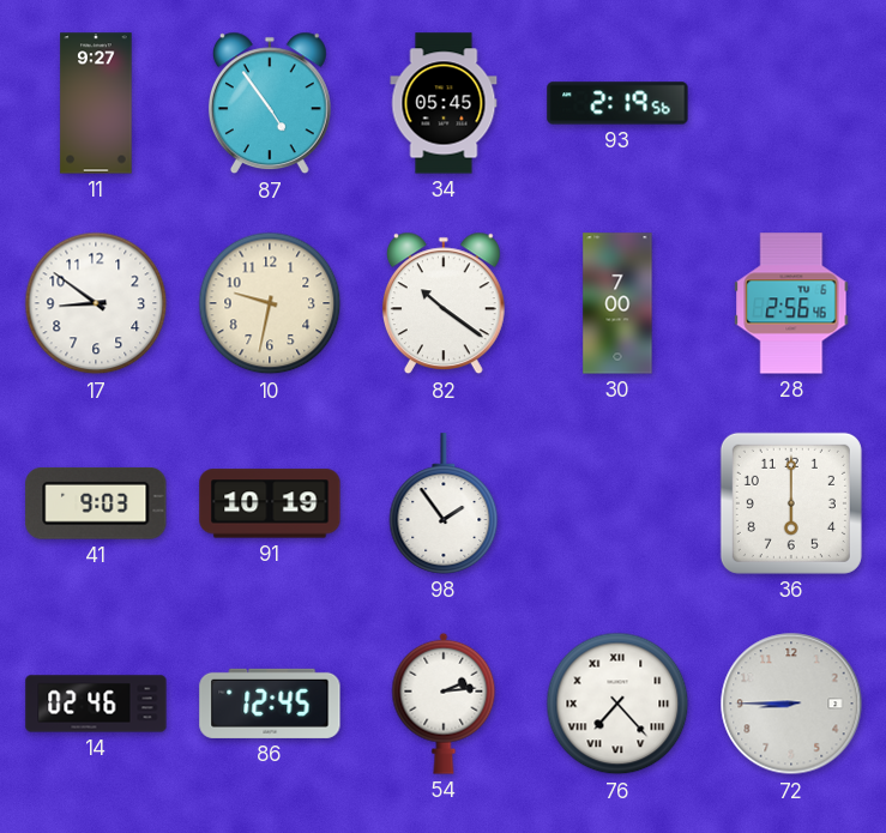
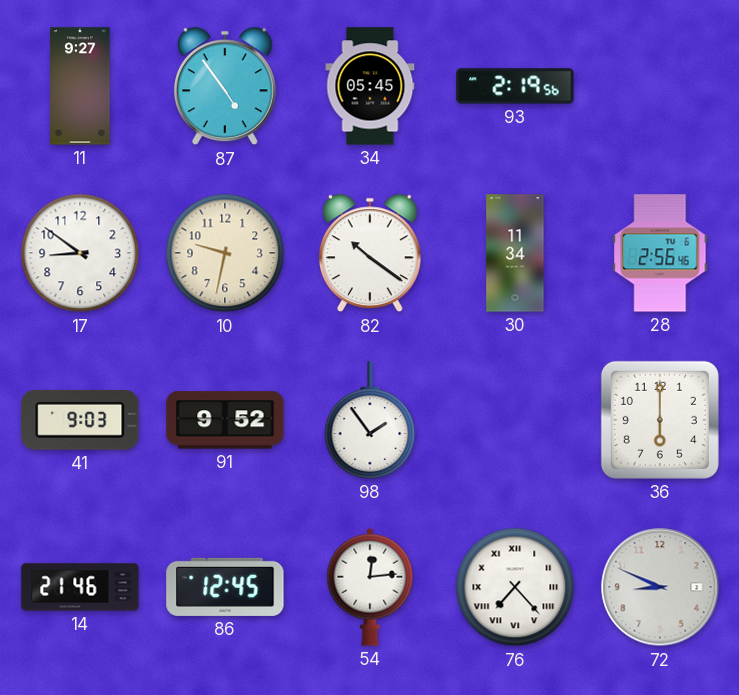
30: 7:00 -> 11:34 (515, 253)
91: 10:19 -> 9:52 (225, 420)
14: 02:46 -> 21:46 (80, 587)
54: 2:14 -> 12:14 (370, 587)
72: 8:45 -> 8:49 (660, 587)
